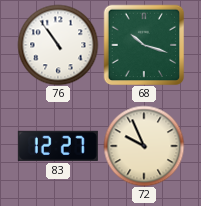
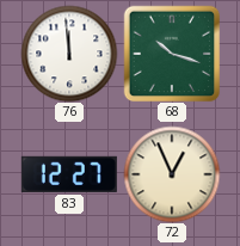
76: 10:54 -> 11:59 (69, 54)
72: 9:56 -> 12:56 (172, 174)
